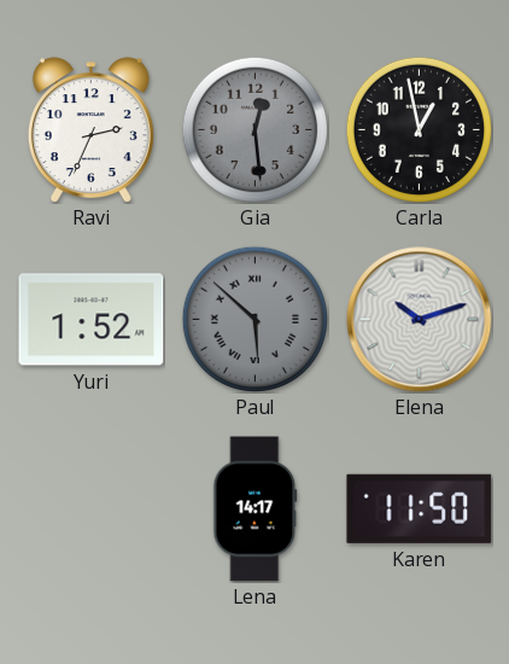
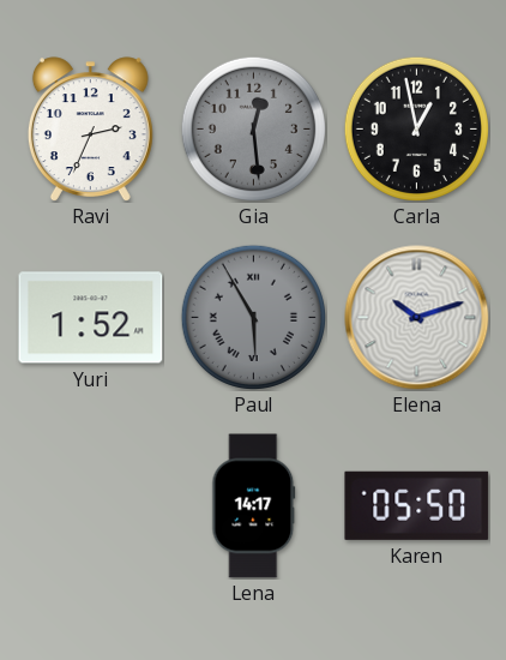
Paul: 5:52 -> 5:55 (253, 317)
Karen: 11:50 -> 05:50 (417, 505)
